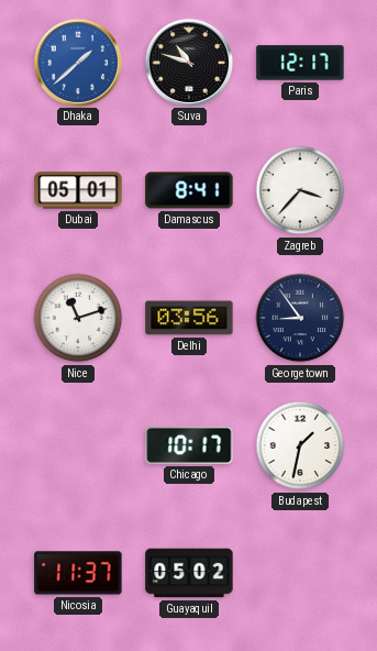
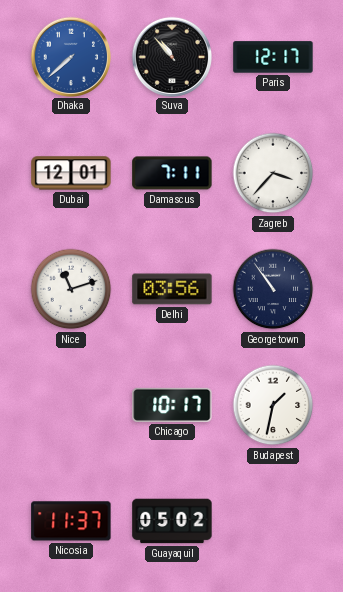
Dhaka: 1:38 -> 7:38 (70, 56)
Suva: 10:48 -> 10:53 (171, 56)
Dubai: 05:01 -> 12:01 (71, 173)
Damascus: 8:41 -> 7:11 (172, 173)
Georgetown: 8:54 -> 10:54 (273, 289)
